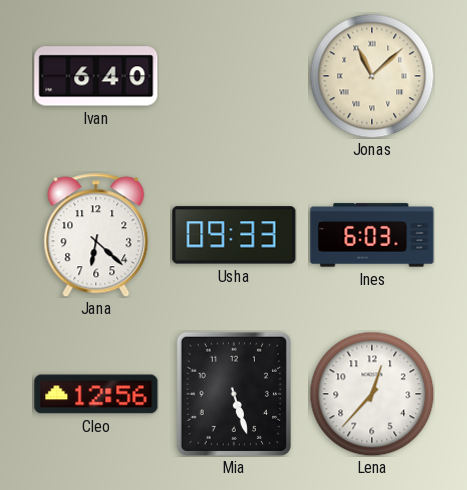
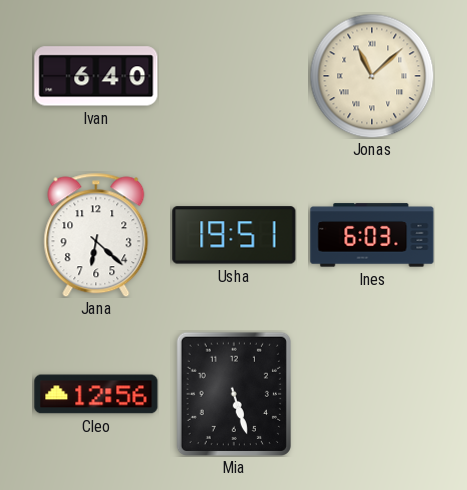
Usha: 09:33 -> 19:51 (234, 235)
Lena: 12:37 -> none (372, 394)
